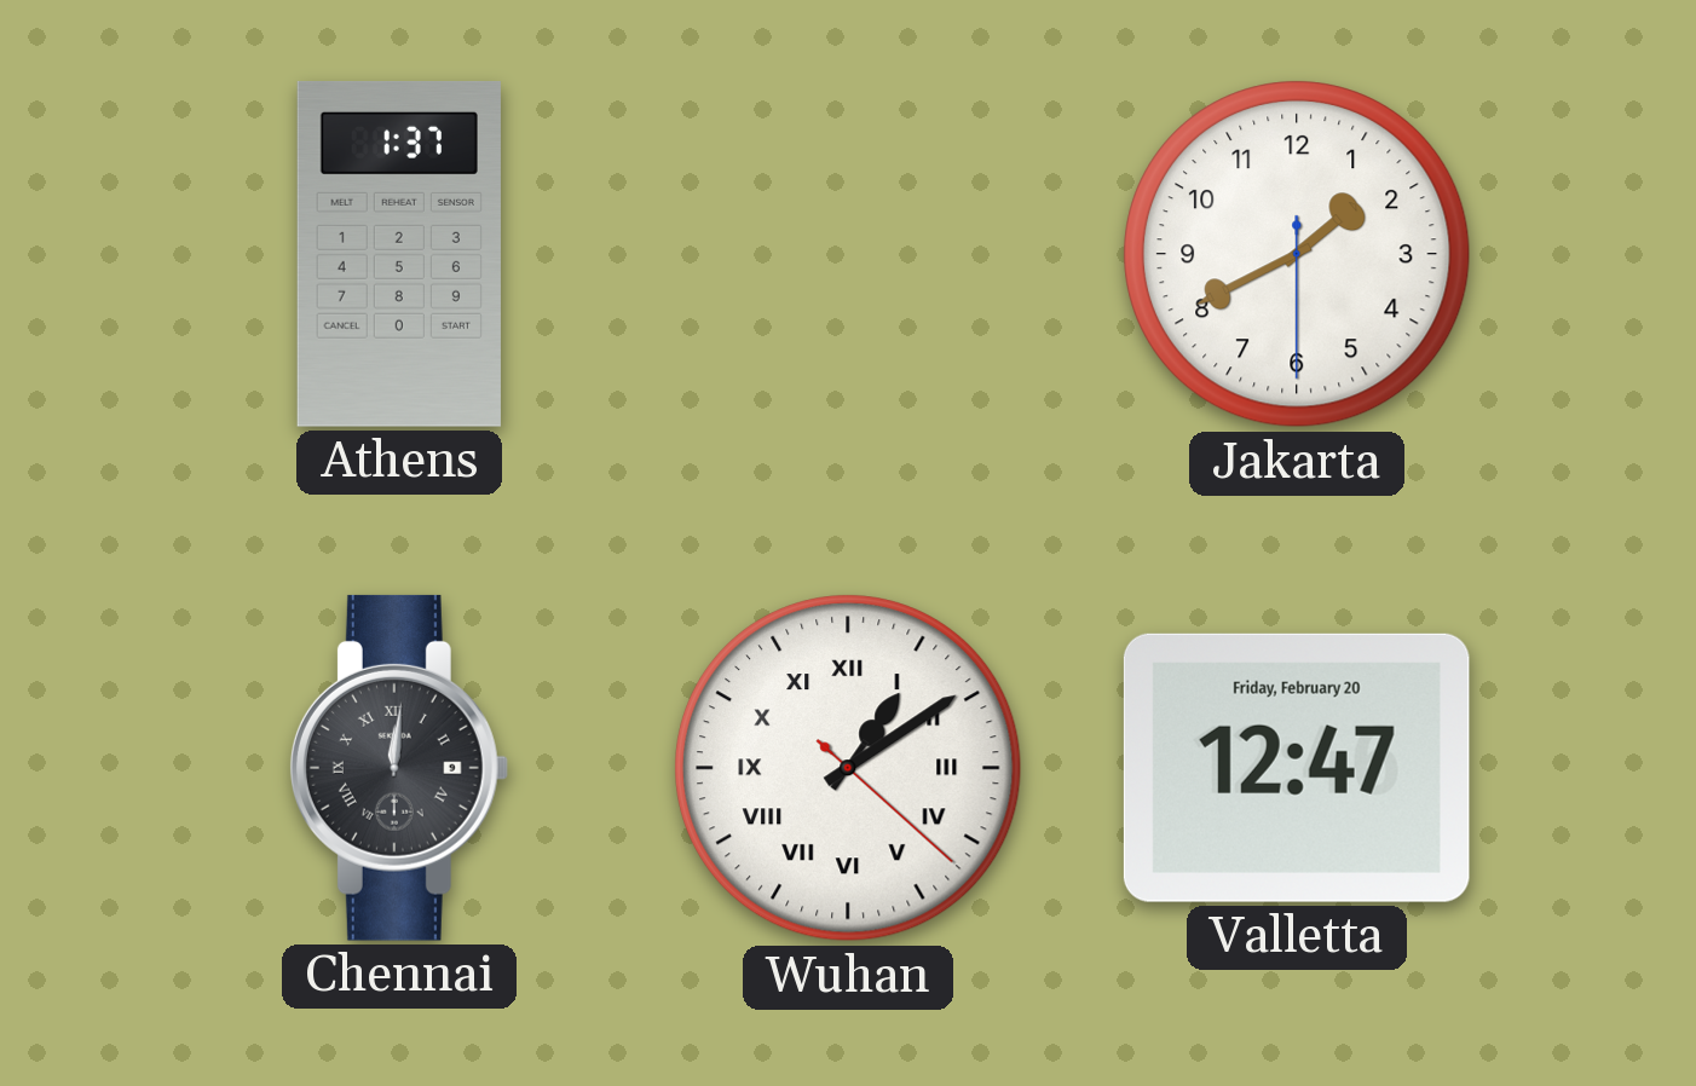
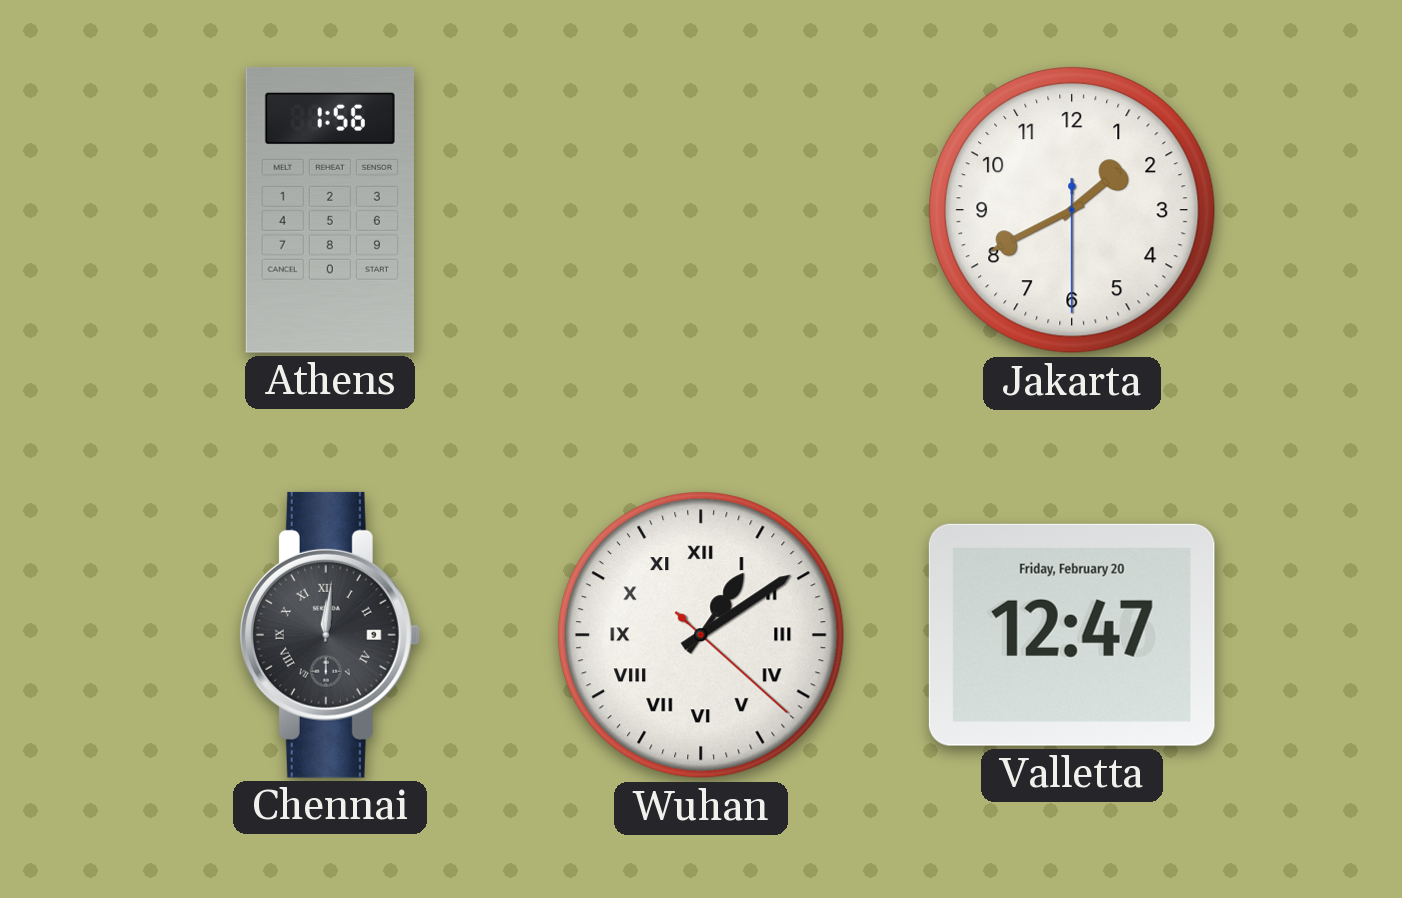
Athens: 1:37 -> 1:56 (330, 210)
